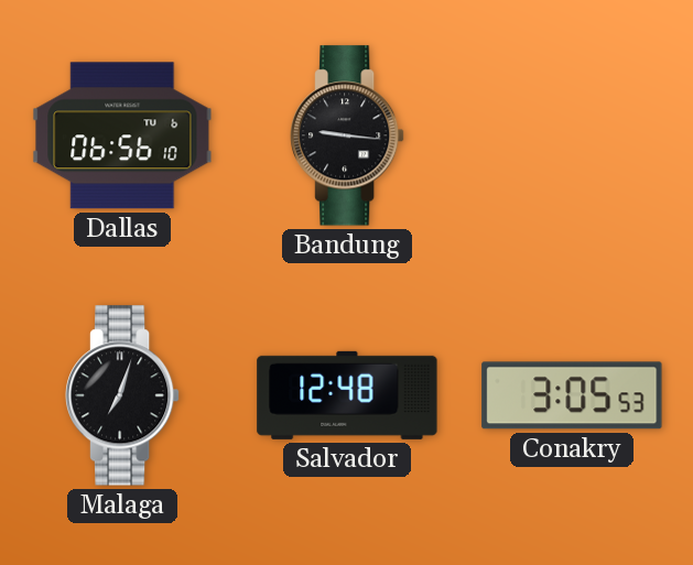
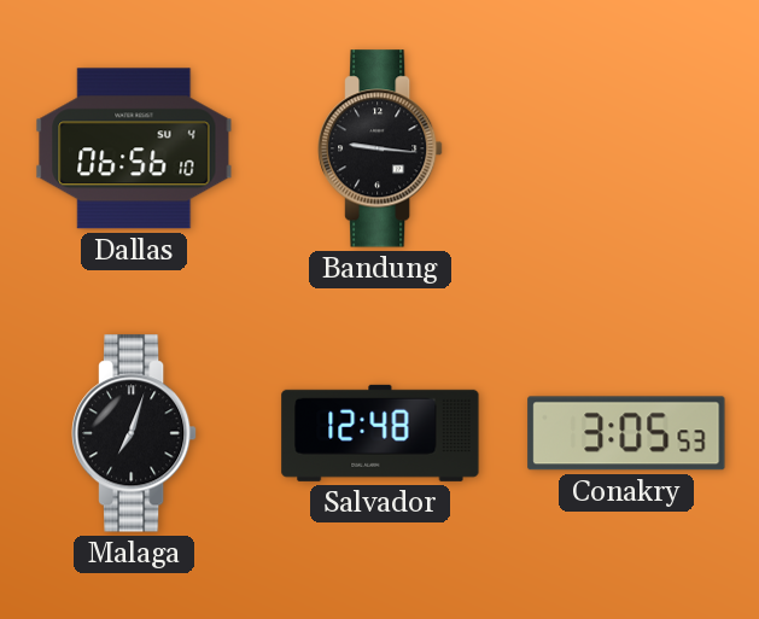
Dallas date: TU 6 -> SU 4 (134, 148)
